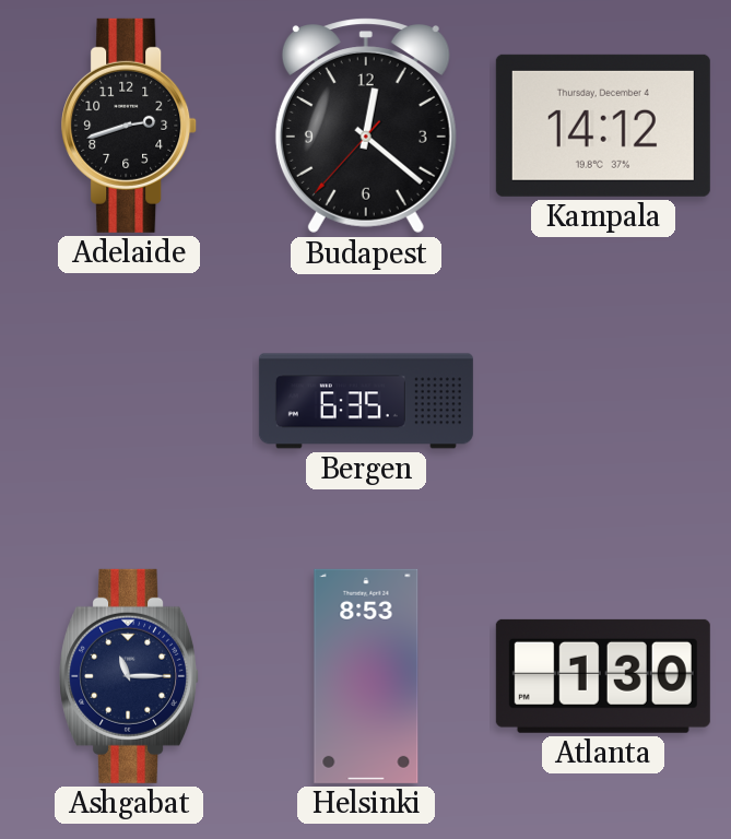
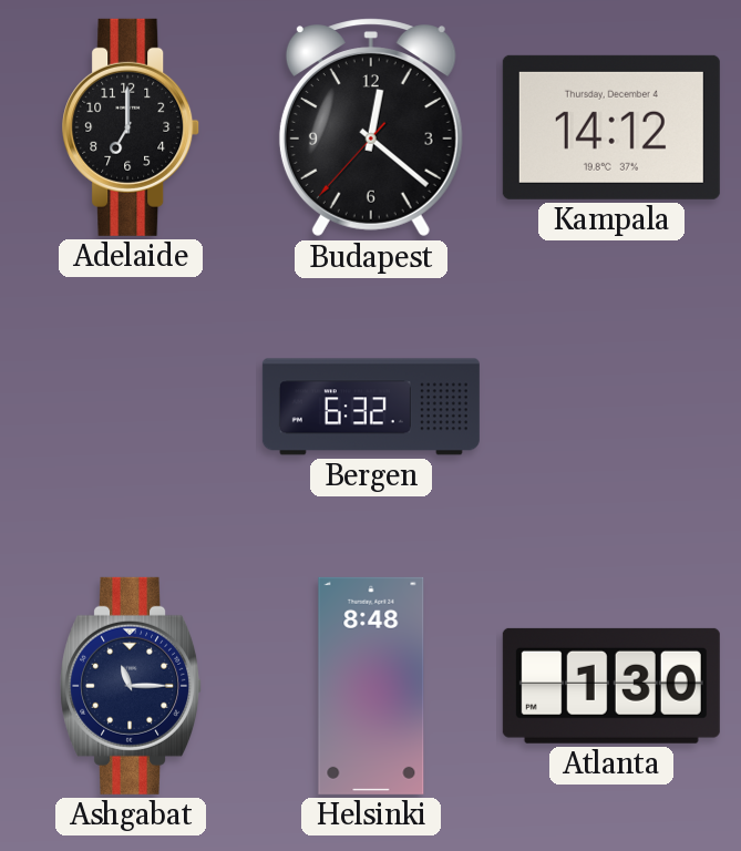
Adelaide: 2:42 -> 7:00 (132, 127)
Bergen: 6:35 -> 6:32 (371, 407)
Helsinki: 8:53 -> 8:48 (371, 686)
